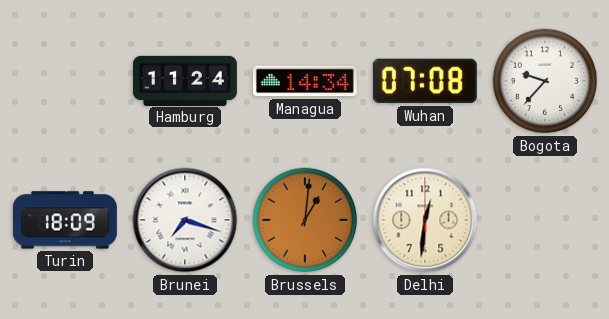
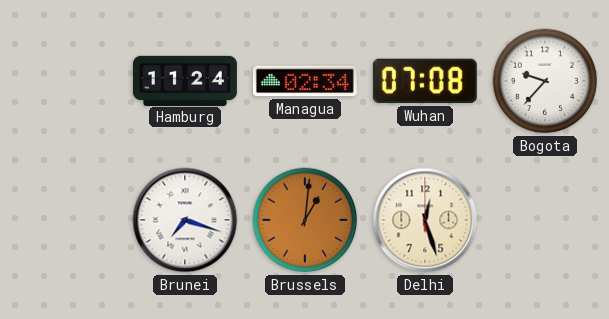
Managua: 14:34 -> 02:34 (305, 81)
Turin: 18:09 -> none (65, 220)
Delhi: 12:31 -> 12:27 (425, 220)
